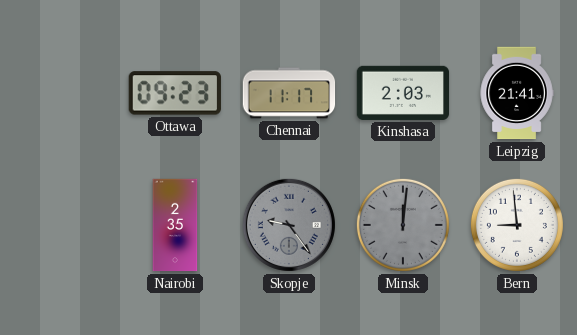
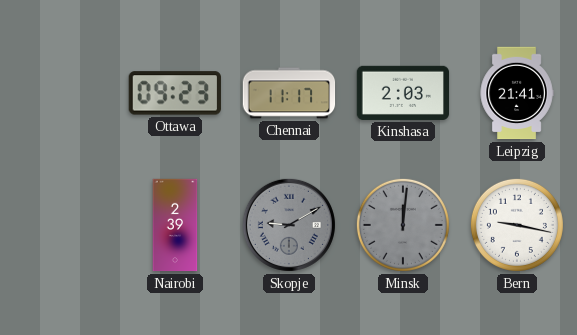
Nairobi: 2:35 -> 2:39 (175, 225)
Skopje: 9:24 -> 9:10 (289, 225)
Bern: 8:59 -> 9:17 (517, 225)
